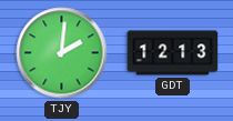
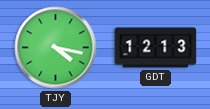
TJY: 2:01 -> 4:17 (56, 48)
